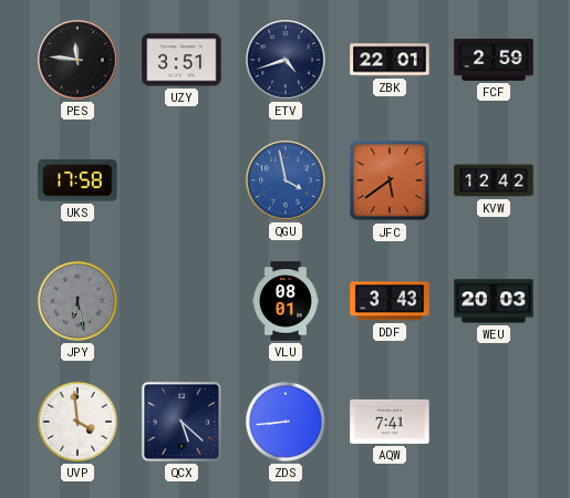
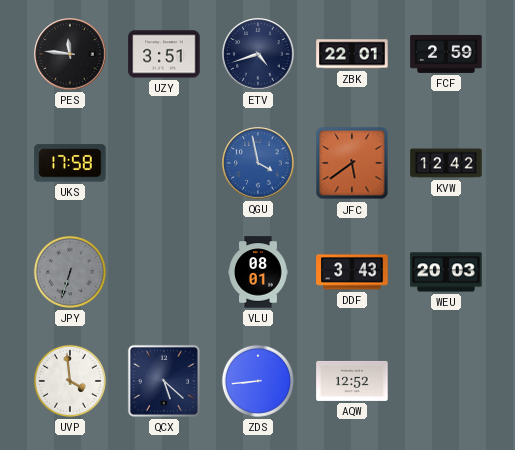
JPY: 6:28 -> 6:33 (70, 272)
AQW: 7:41 -> 12:52 (352, 381)
